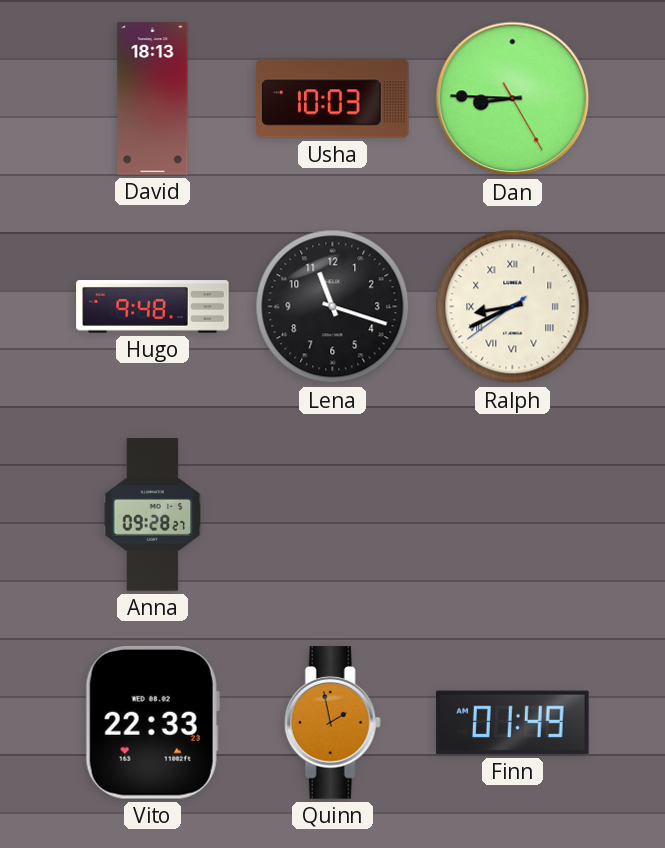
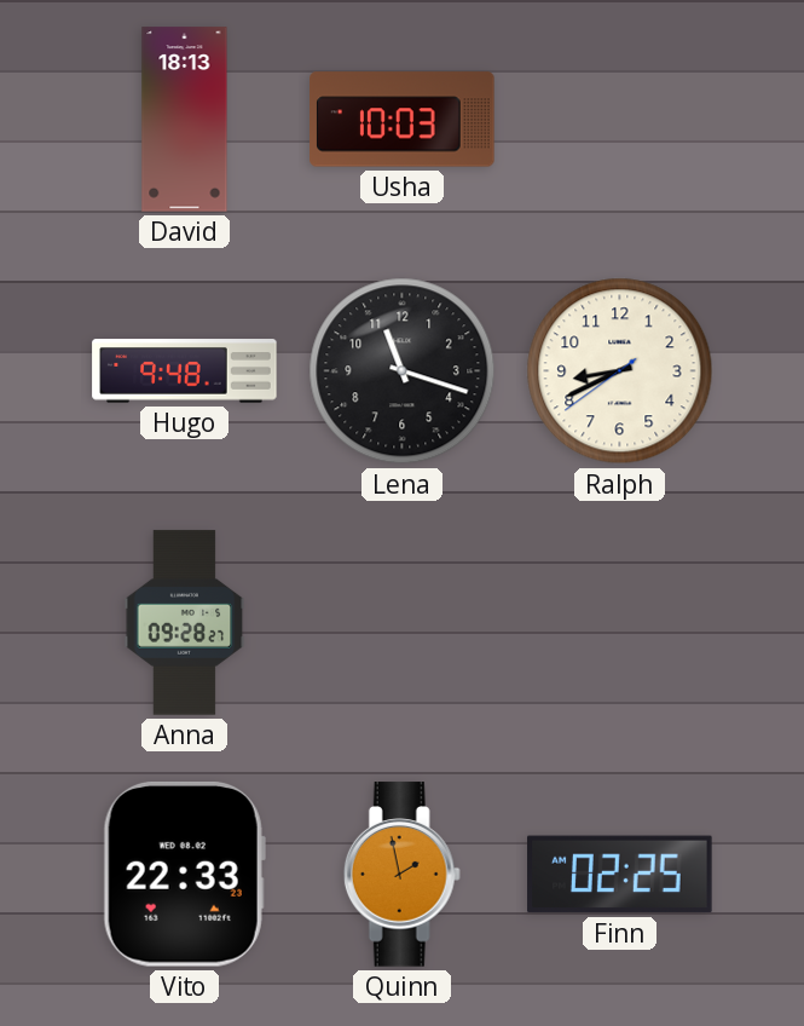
Dan: 8:45 -> none (513, 99)
Ralph numerals: Roman -> Arabic (620, 371)
Finn: 01:49 -> 02:25 (620, 875)
